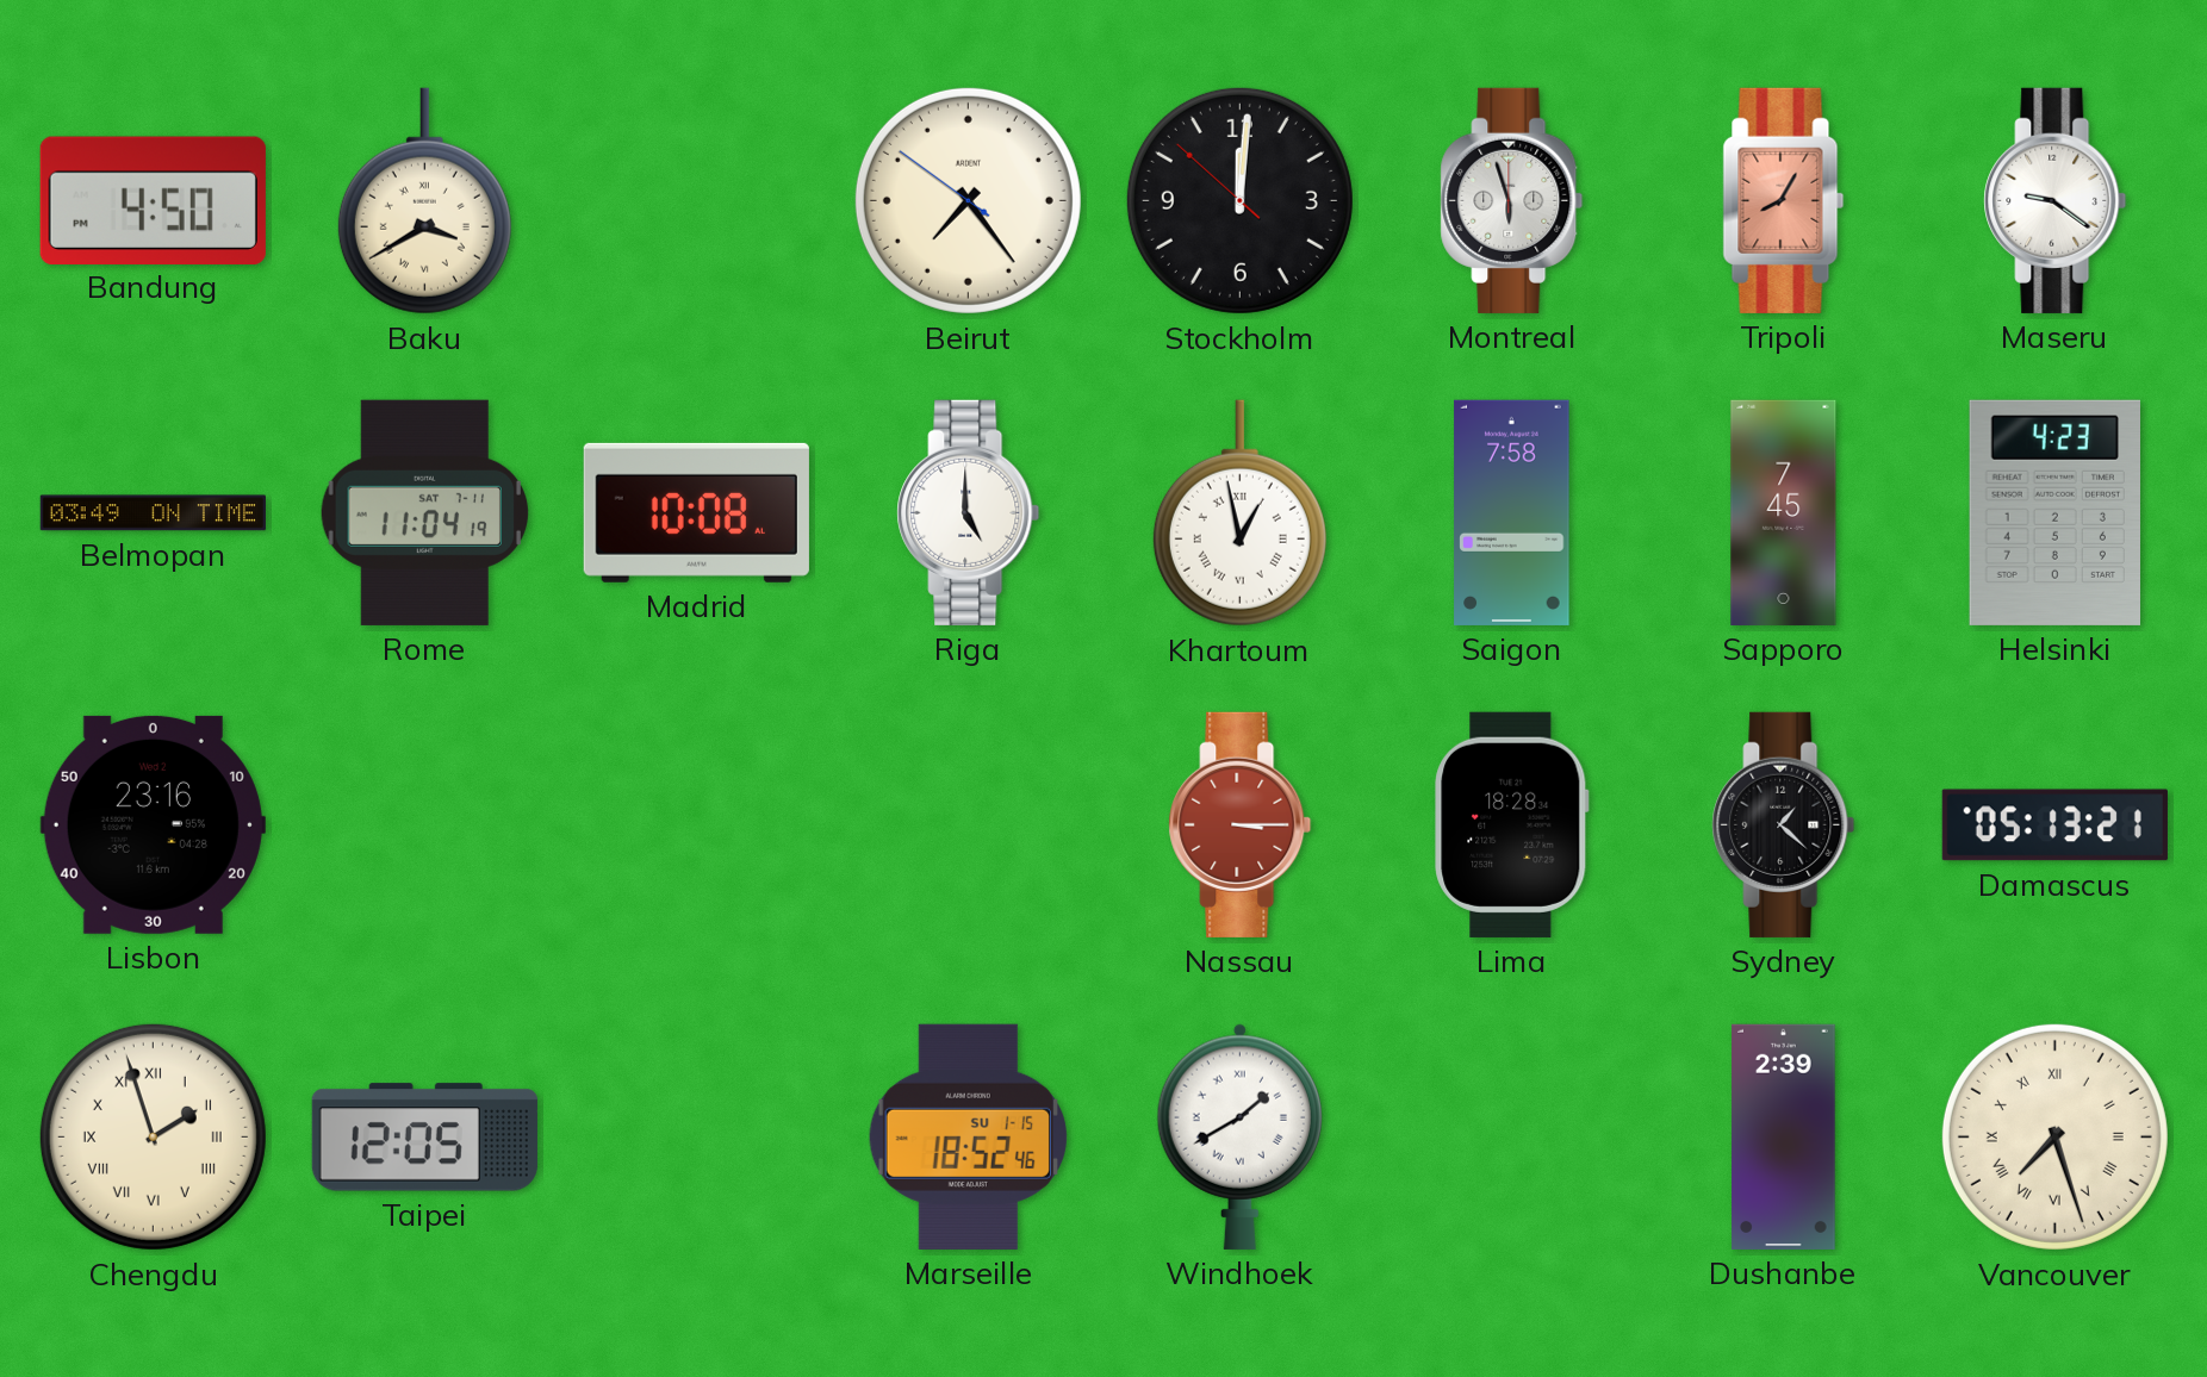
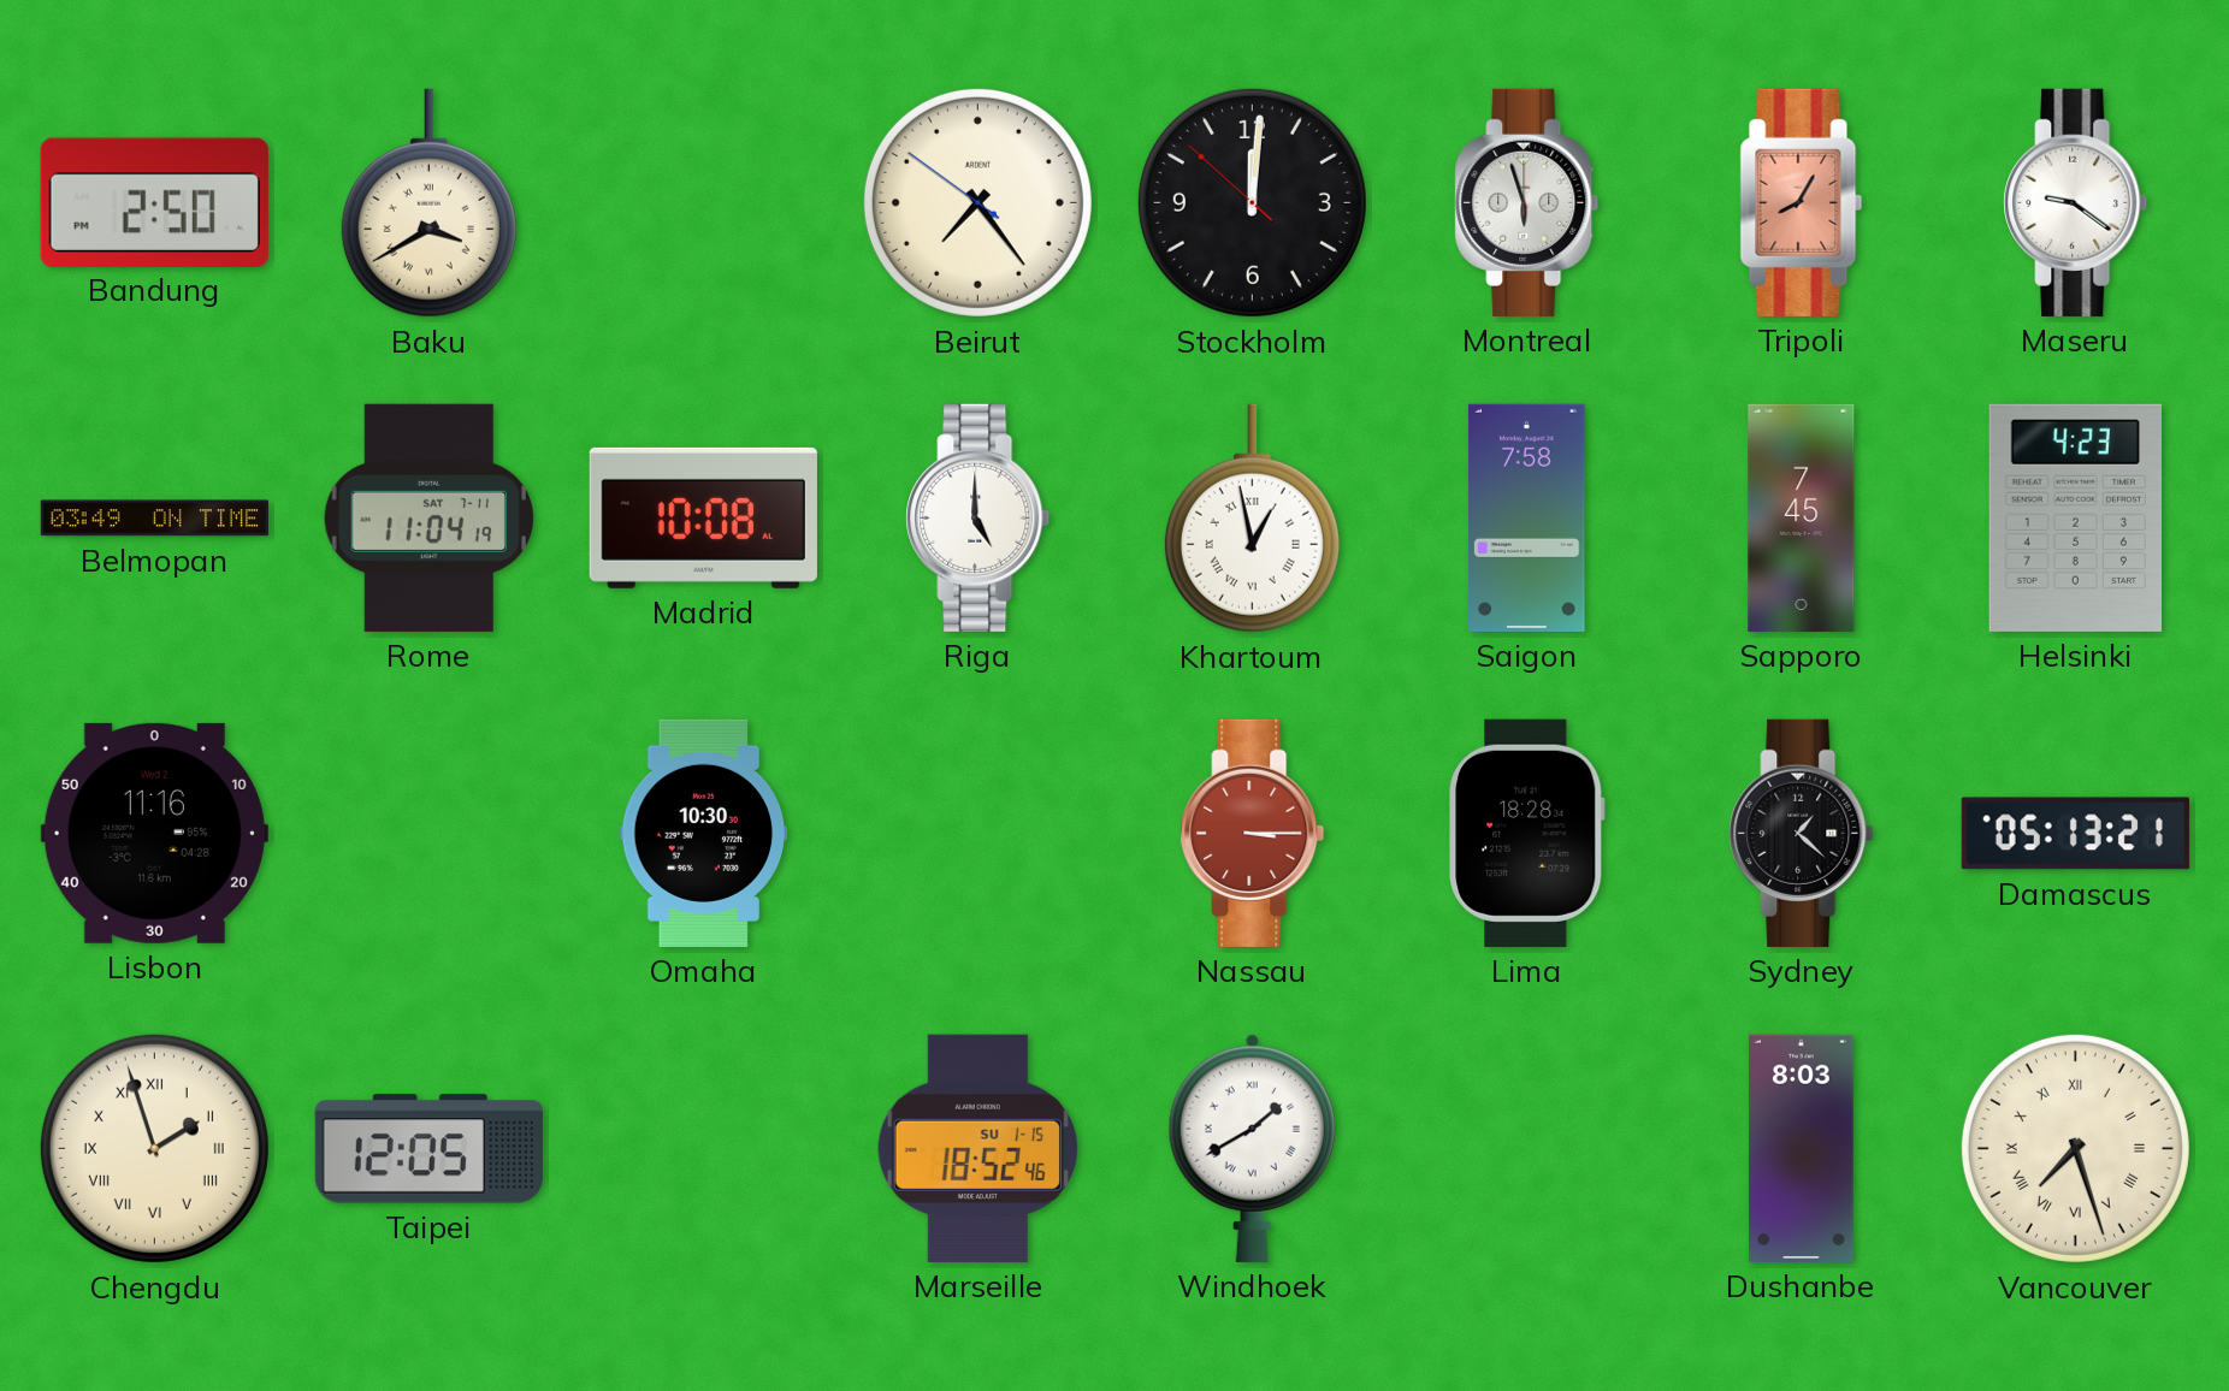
Bandung: 4:50 -> 2:50 (154, 202)
Lisbon: 23:16 -> 11:16 (154, 833)
Omaha: none -> 10:30 (704, 833)
Dushanbe: 2:39 -> 8:03 (1802, 1148)
